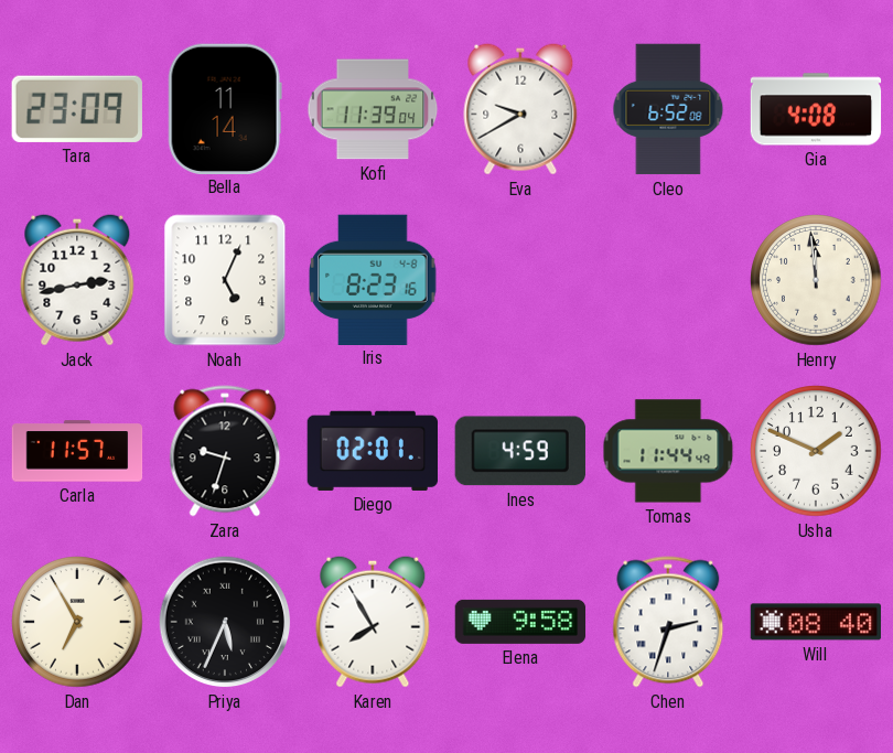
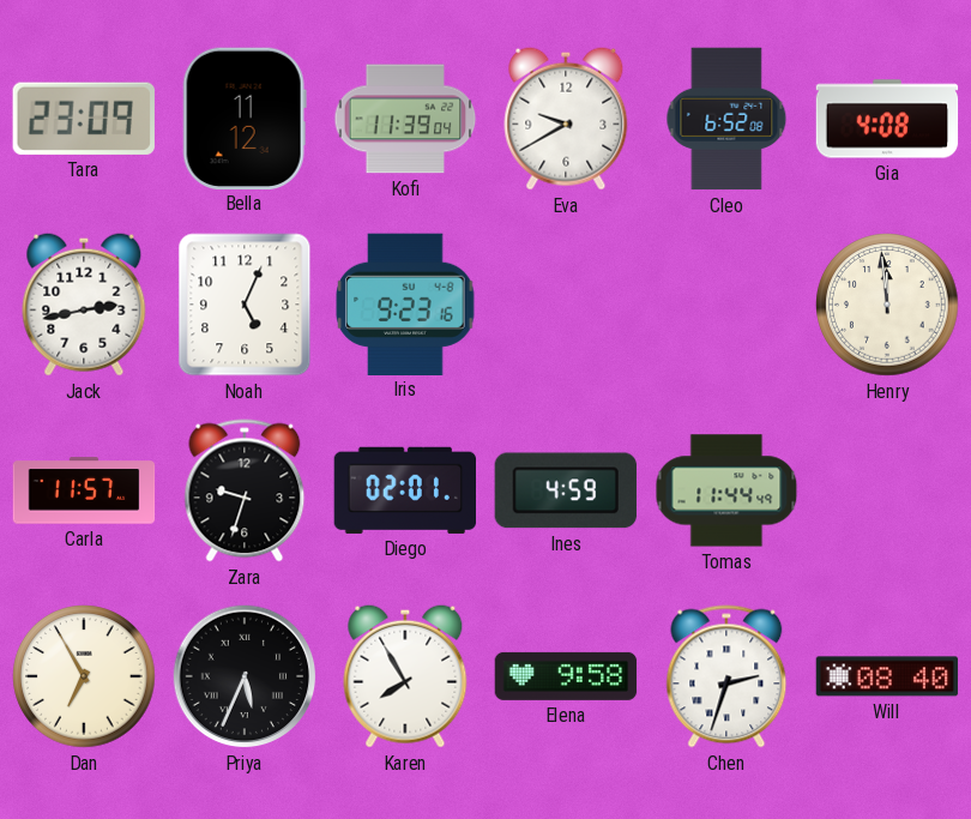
Bella: 11:14 -> 11:12 (245, 118)
Iris: 8:23 -> 9:23 (405, 303)
Usha: 1:49 -> none (816, 451)
